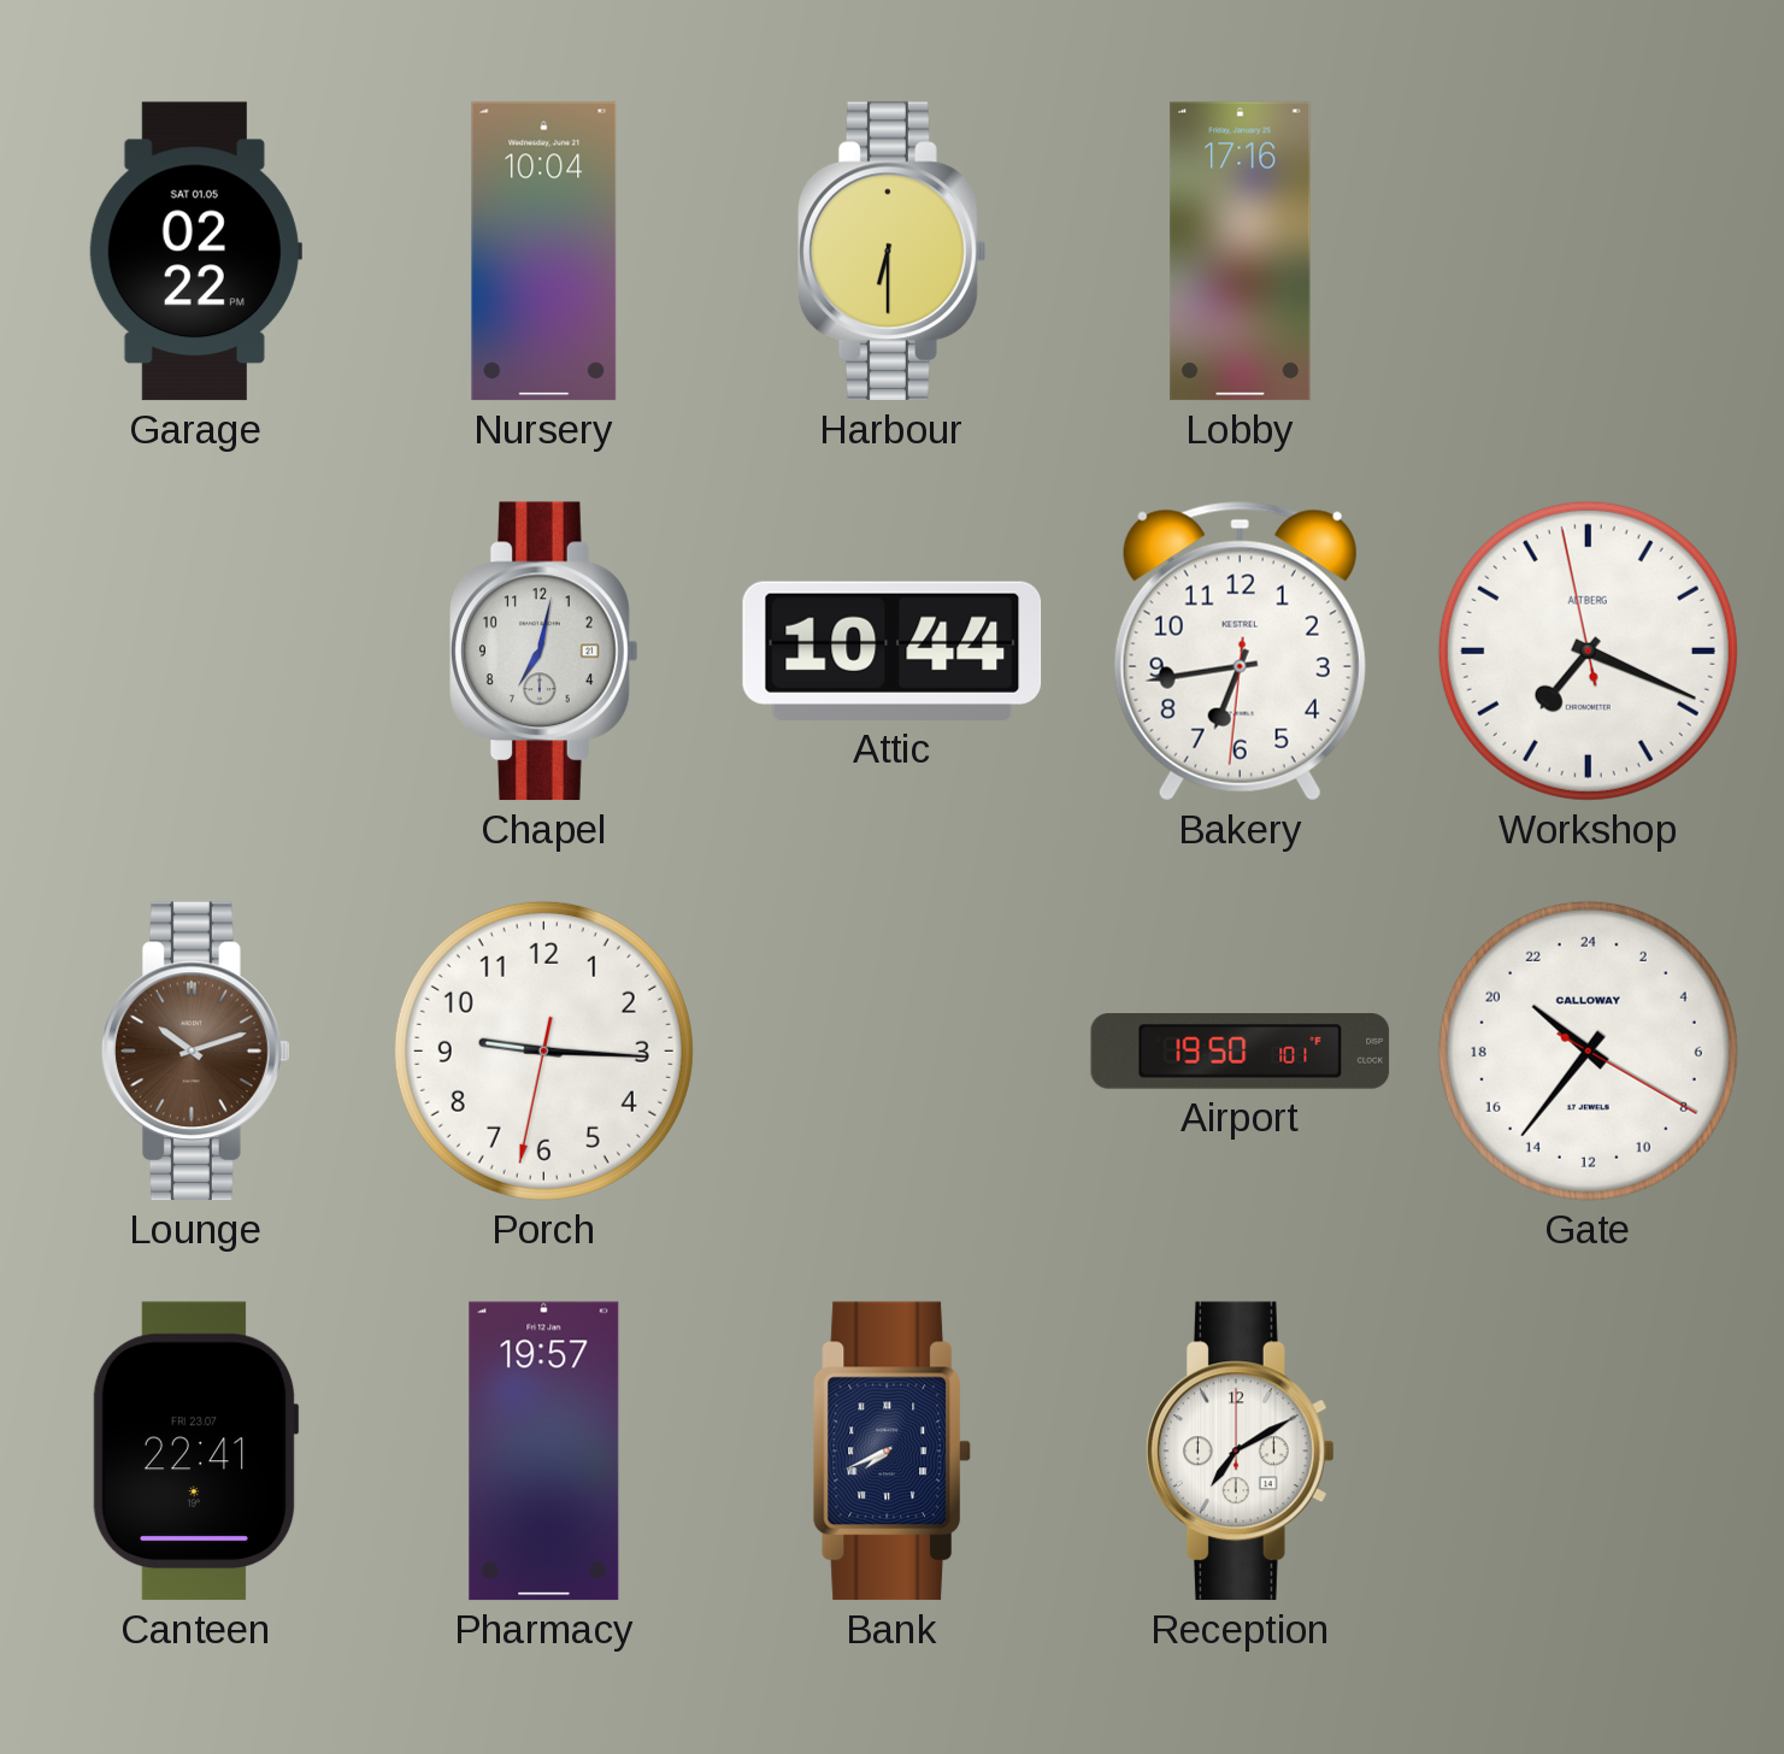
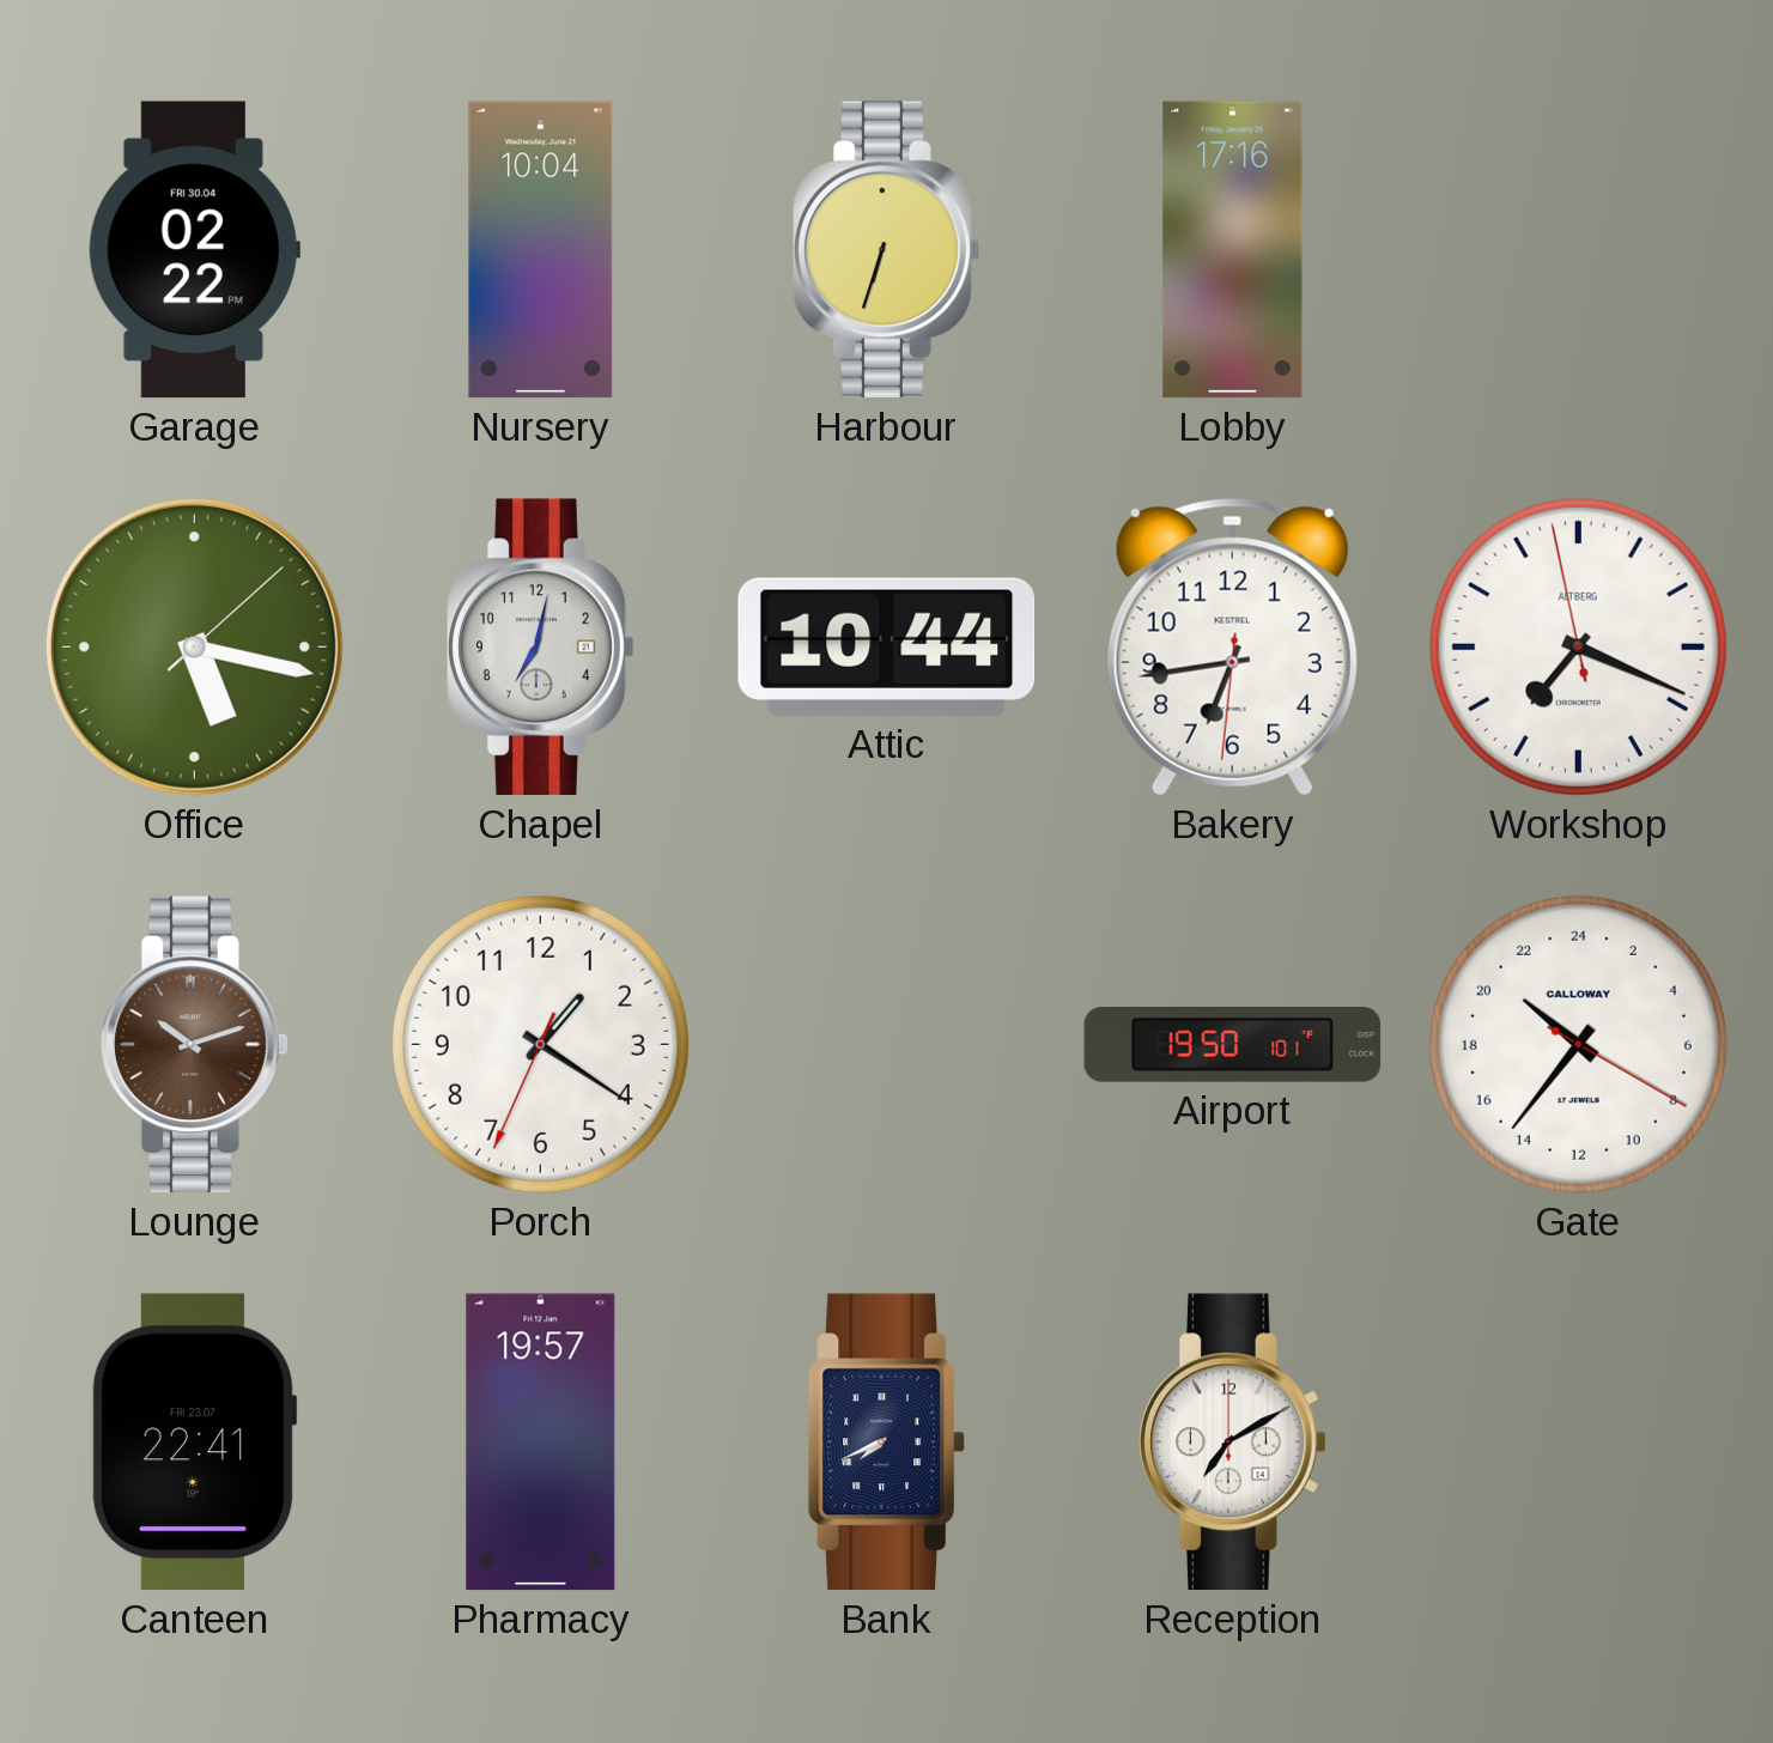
Garage date: SAT 01.05 -> FRI 30.04 (194, 250)
Harbour: 6:30 -> 6:33 (887, 250)
Office: none -> 5:17 (194, 646)
Porch: 9:15 -> 1:20 (540, 1044)
